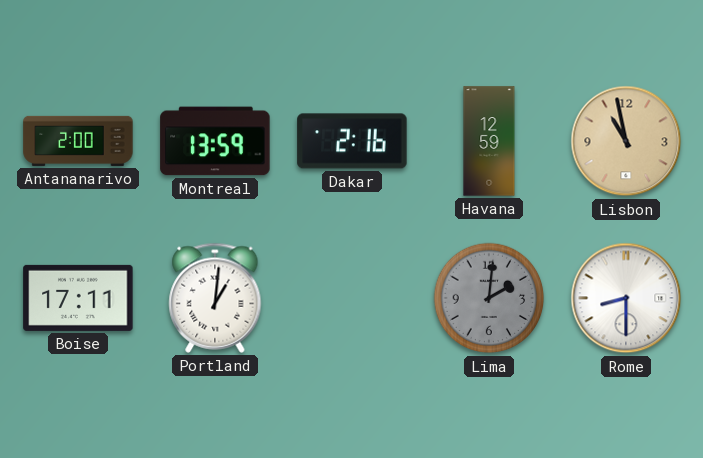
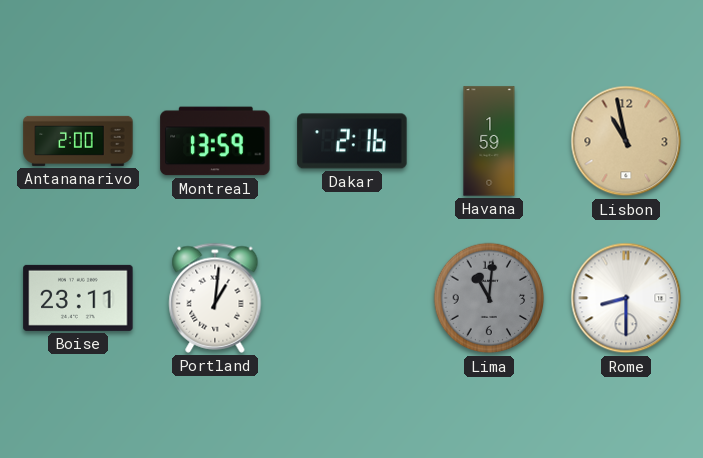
Havana: 12:59 -> 1:59 (489, 141)
Boise: 17:11 -> 23:11 (78, 298)
Lima: 2:01 -> 11:01 (489, 298)
